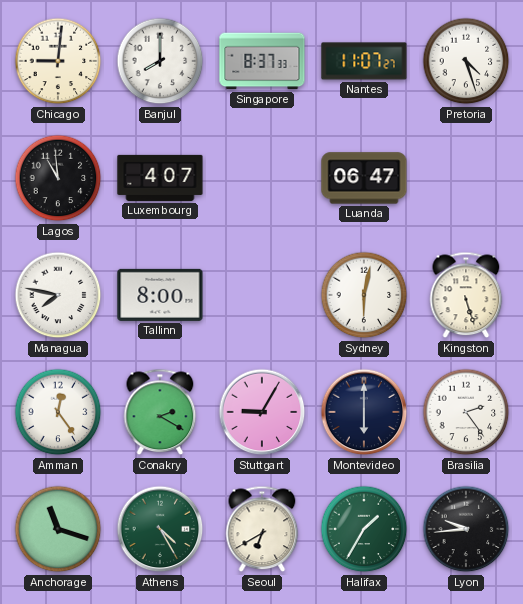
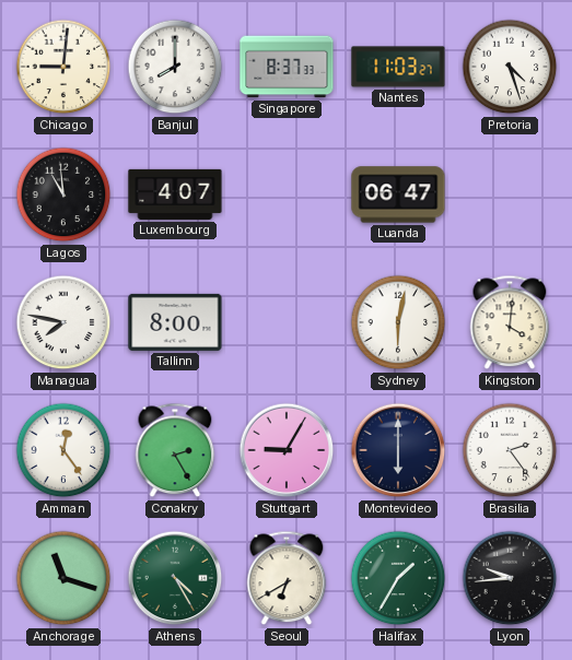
Nantes: 11:07 -> 11:03 (398, 67)
Kingston: 5:27 -> 4:01 (510, 322)
Conakry: 2:20 -> 2:25 (175, 450)
